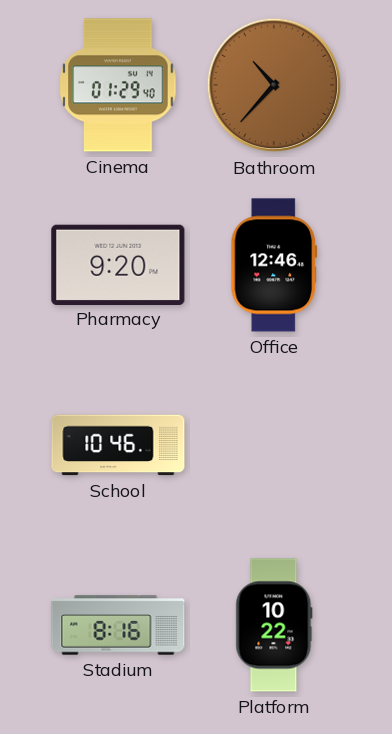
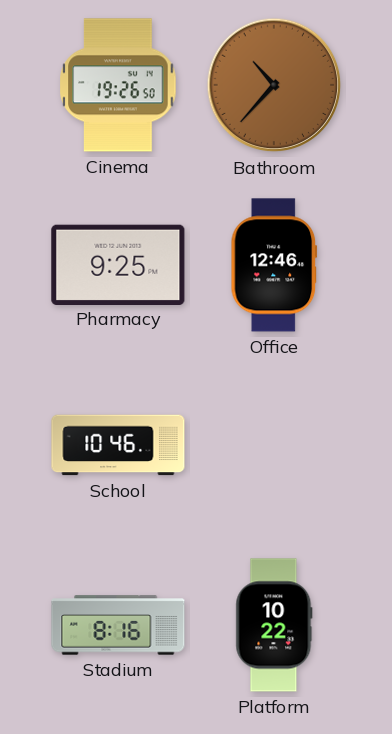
Cinema: 01:29 -> 19:26 (118, 85)
Pharmacy: 9:20 -> 9:25 (118, 264)
